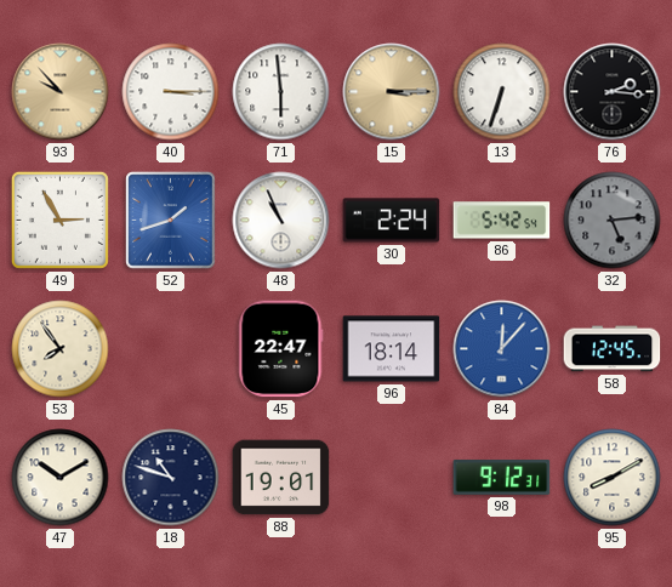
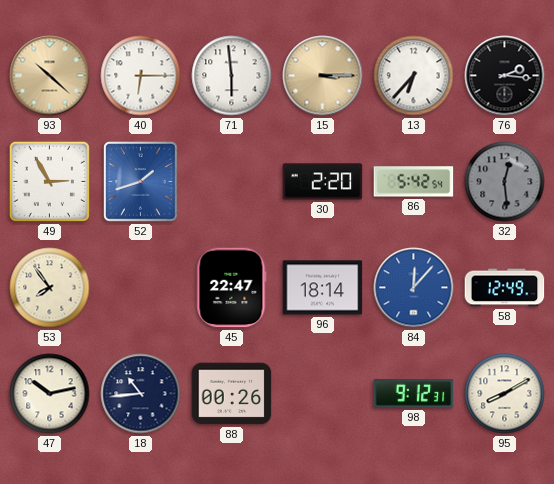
93: 9:53 -> 10:22 (50, 76)
40: 3:15 -> 6:15 (141, 76)
13: 6:33 -> 6:37 (414, 76)
48: 10:56 -> none (281, 221)
30: 2:24 -> 2:20 (323, 182)
32: 5:14 -> 12:29 (505, 182)
58: 12:45 -> 12:49 (505, 288)
47: 10:10 -> 10:13 (50, 394)
18: 10:48 -> 10:44 (141, 394)
88: 19:01 -> 00:26 (232, 394)
